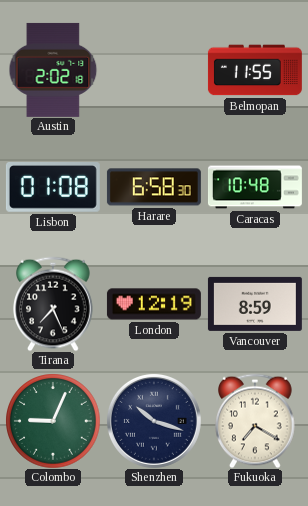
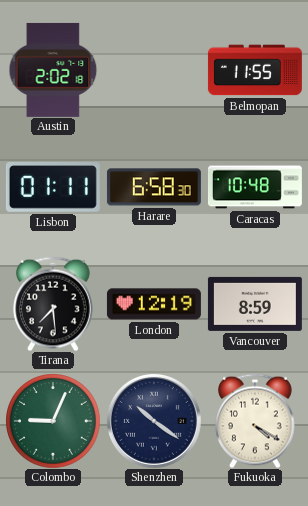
Lisbon: 01:08 -> 01:11 (53, 188)
Tirana: 7:26 -> 7:29 (54, 304)
Shenzhen: 10:18 -> 10:21 (154, 421)
Fukuoka: 7:20 -> 4:20 (256, 421)
